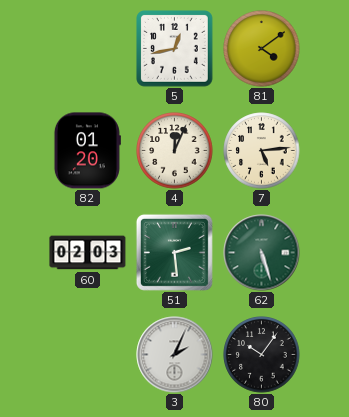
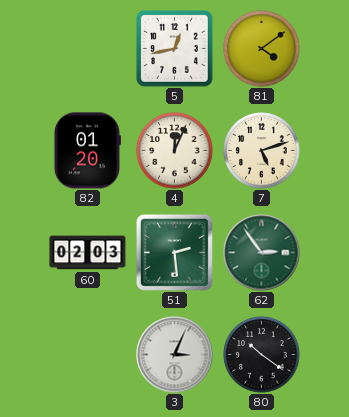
7: 5:14 -> 5:12 (262, 151)
62: 5:27 -> 2:54 (262, 253)
3: 2:04 -> 3:04 (175, 355)
80: 10:06 -> 10:21 (262, 355)
